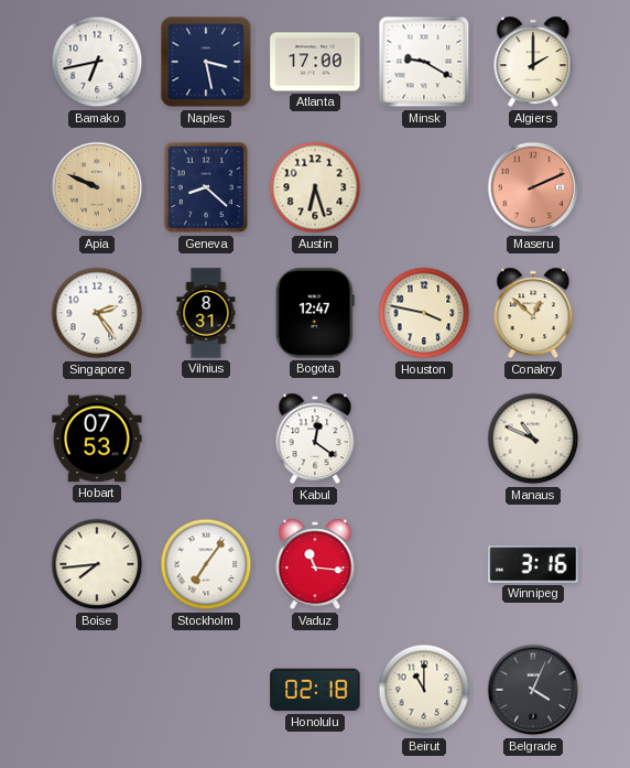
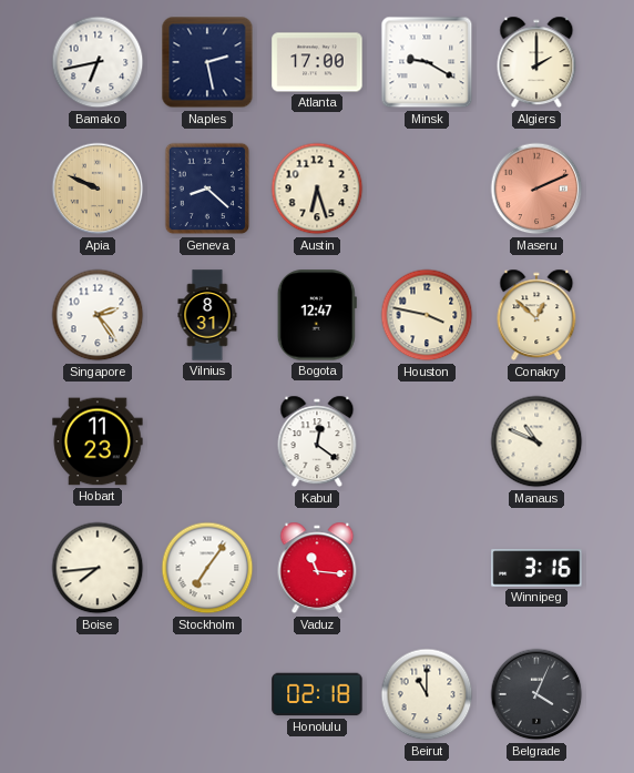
Naples: 3:28 -> 2:28 (207, 62)
Hobart: 07:53 -> 11:23 (98, 441)
